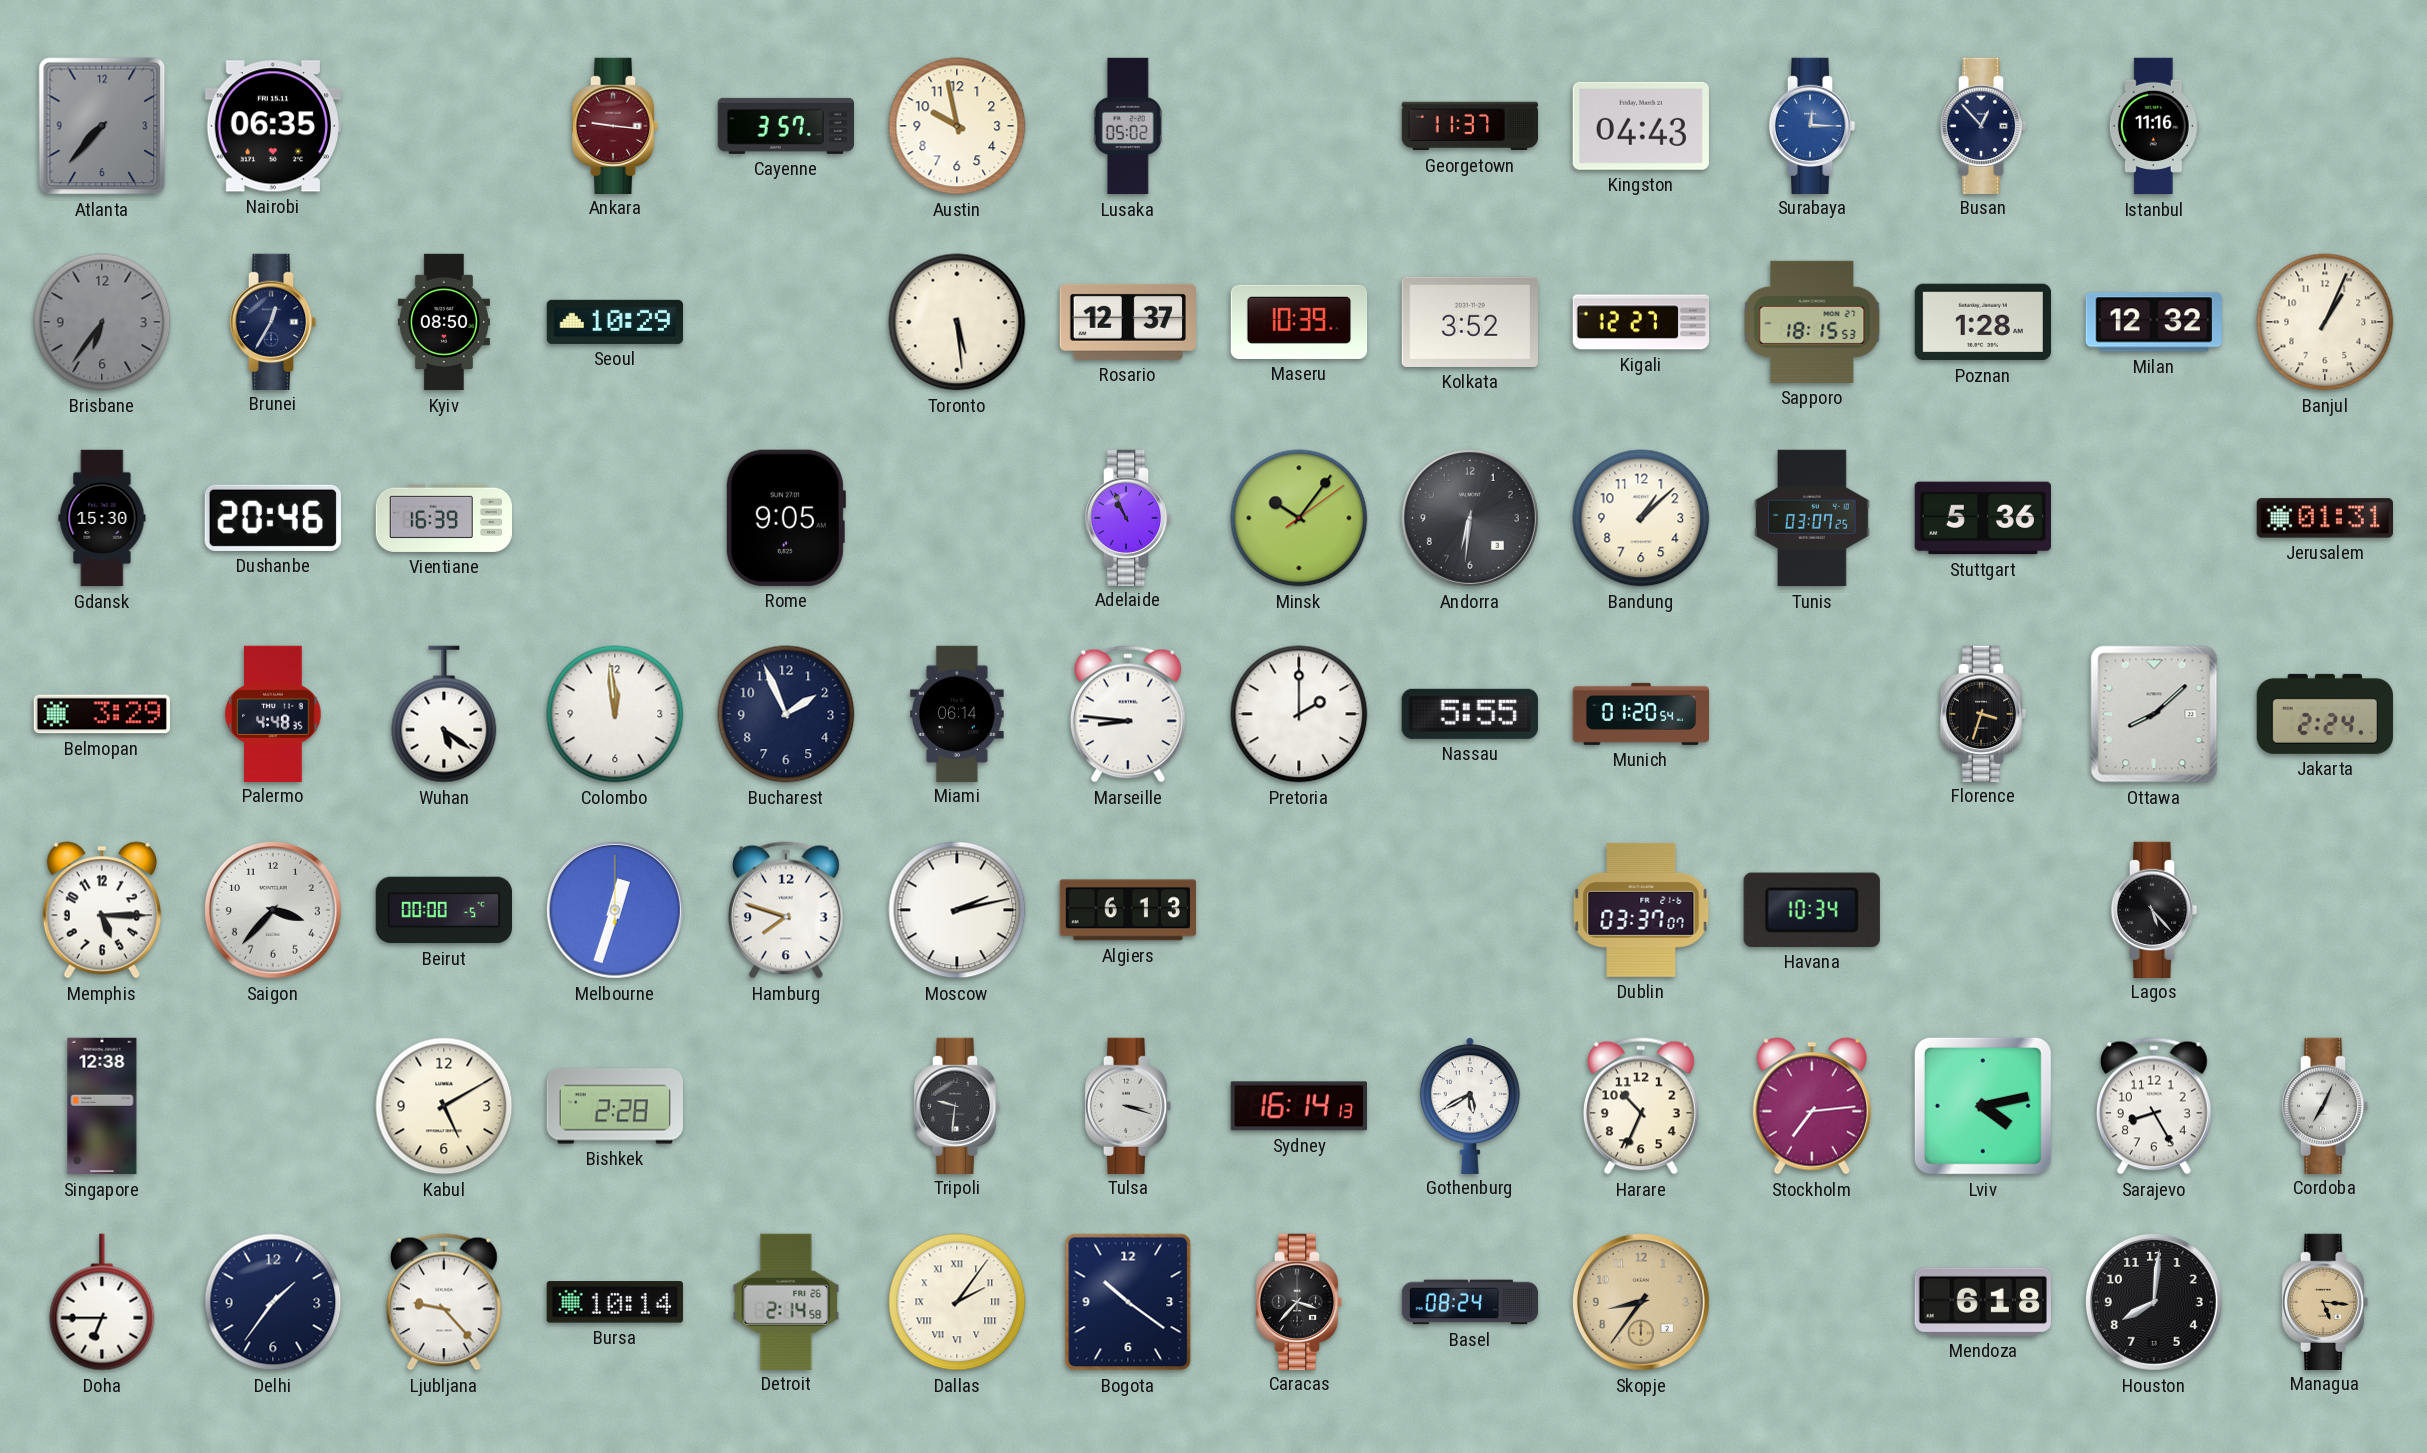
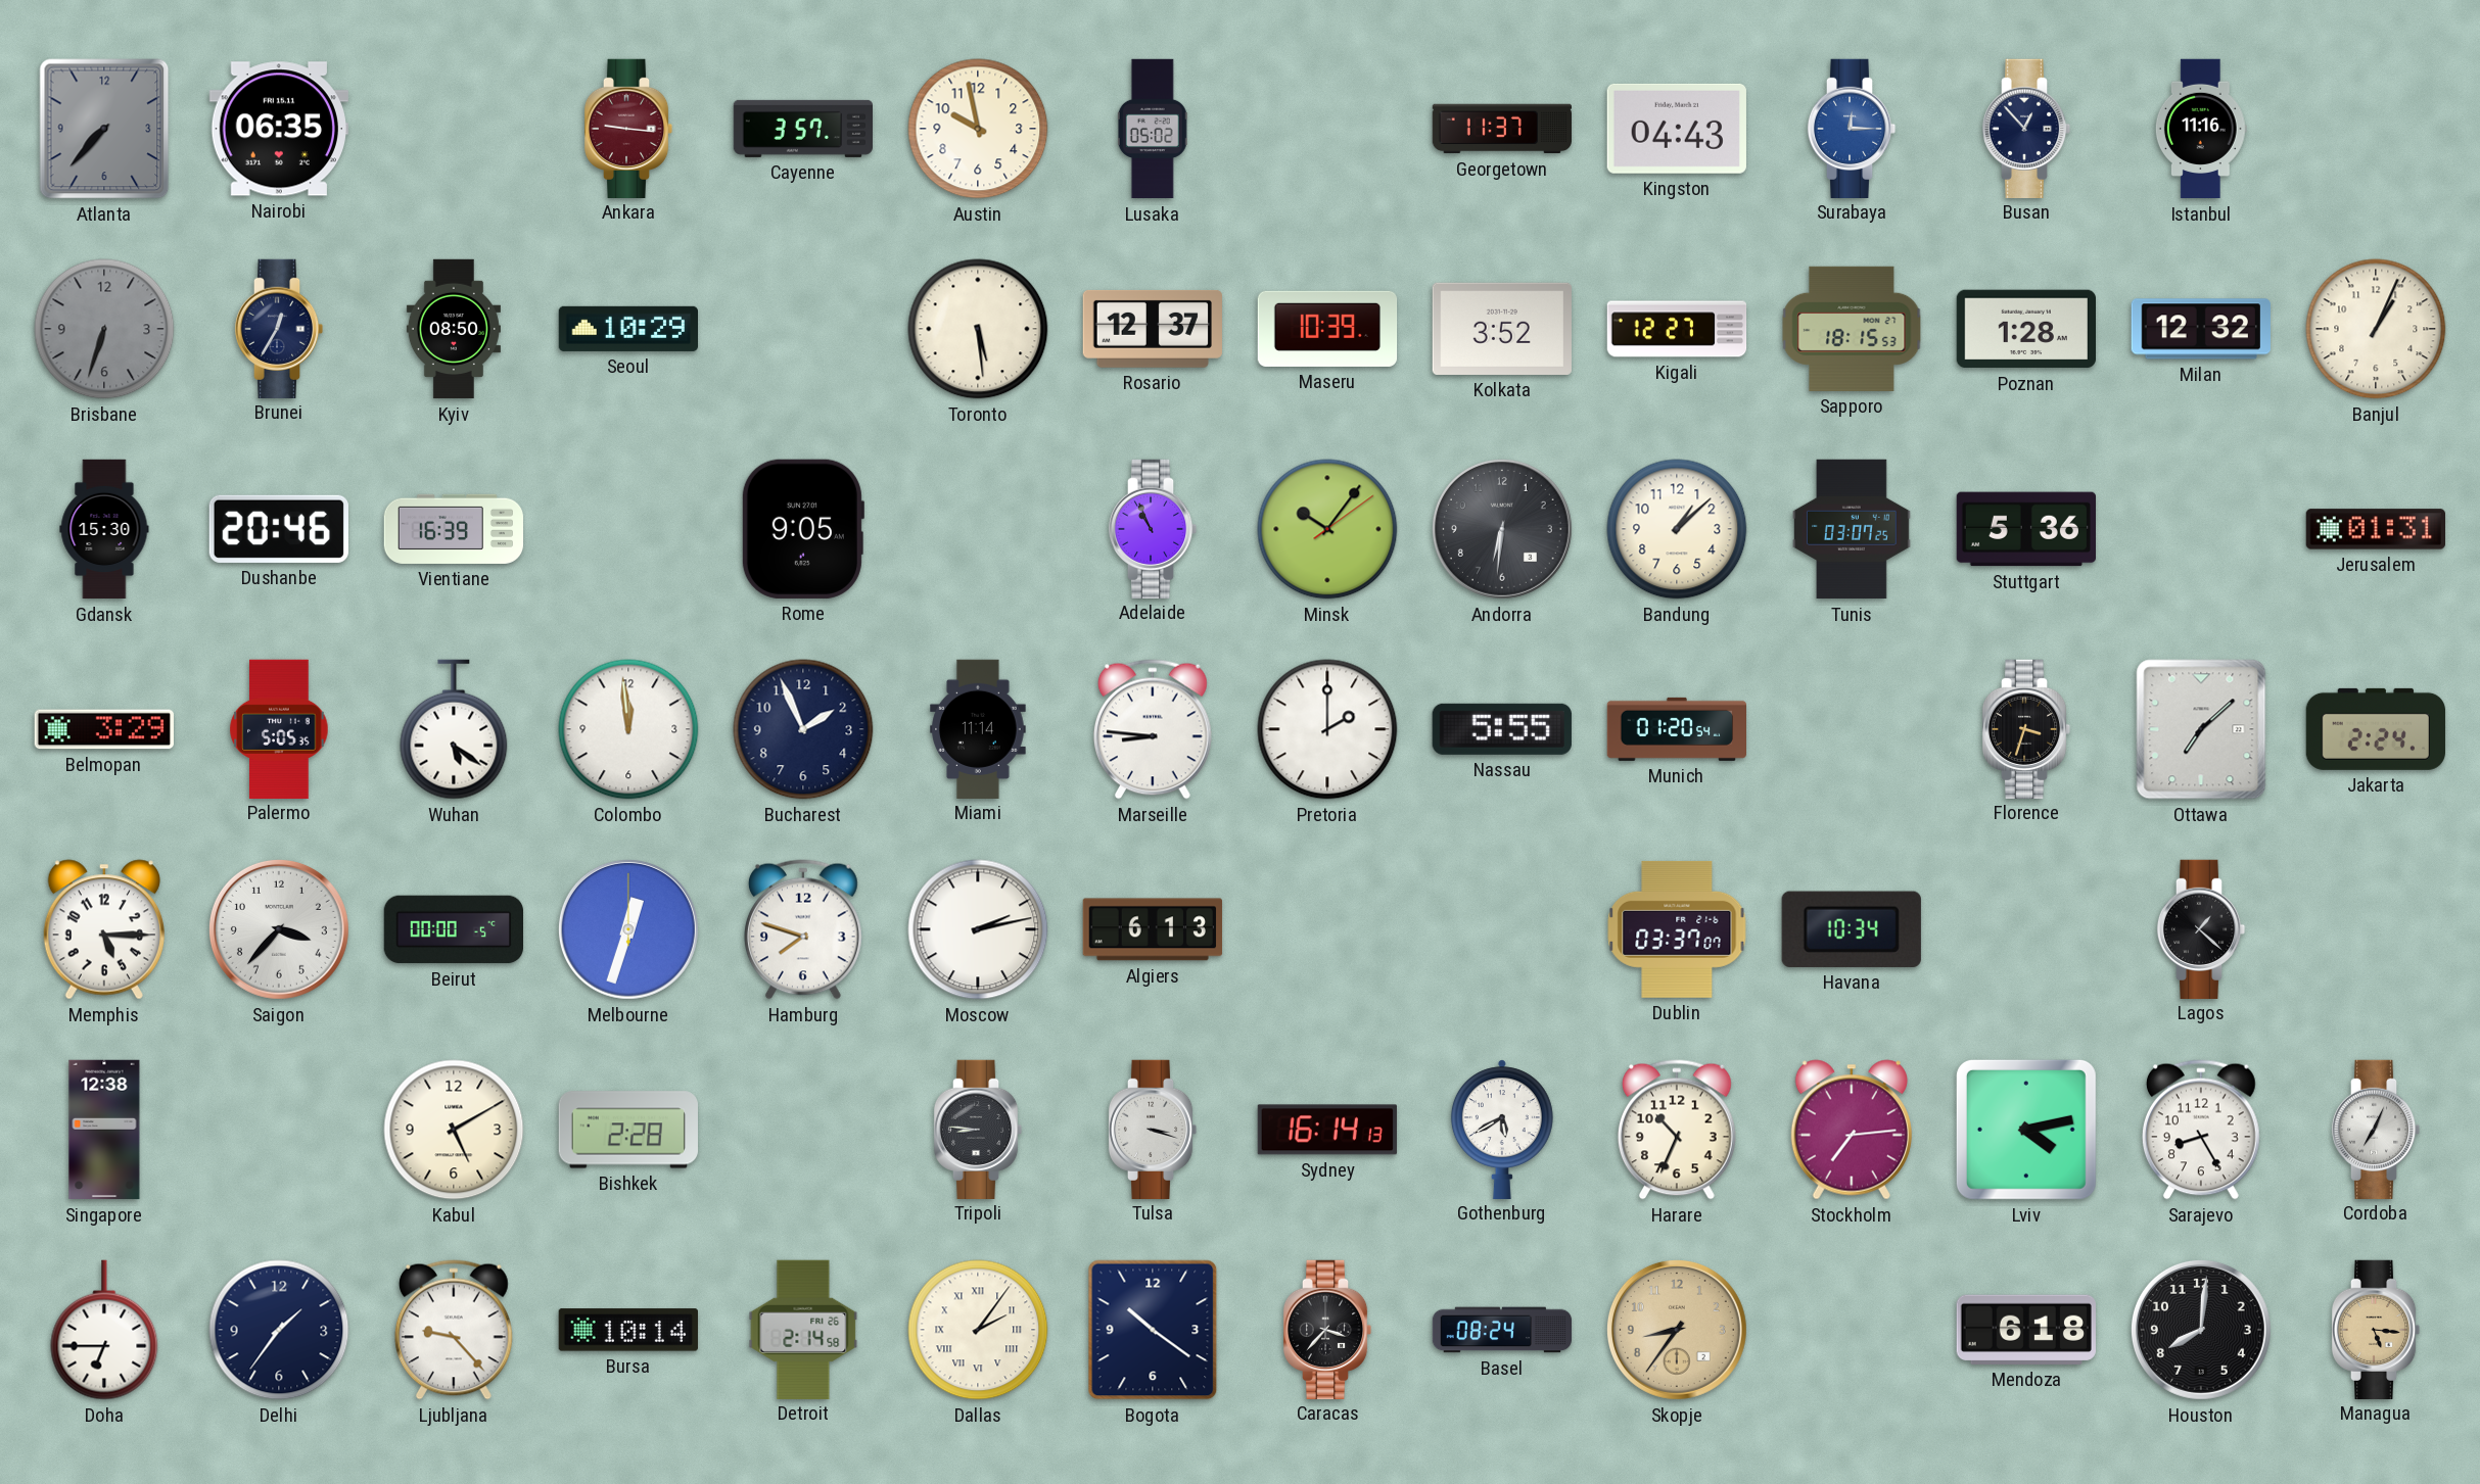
Brisbane: 6:36 -> 6:33 (104, 329)
Palermo: 4:48 -> 5:05 (279, 728)
Miami: 06:14 -> 11:14 (978, 728)
Ottawa: 8:08 -> 7:08 (2201, 729)
Lagos: 5:23 -> 1:22 (2201, 928)
Tripoli: 9:31 -> 8:46 (978, 1129)
